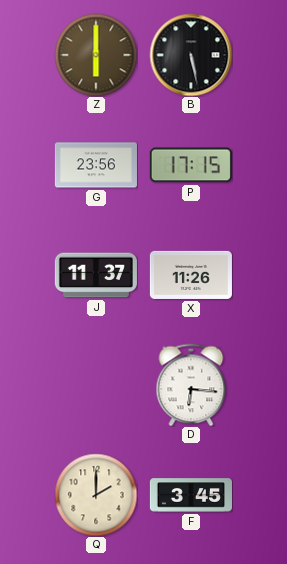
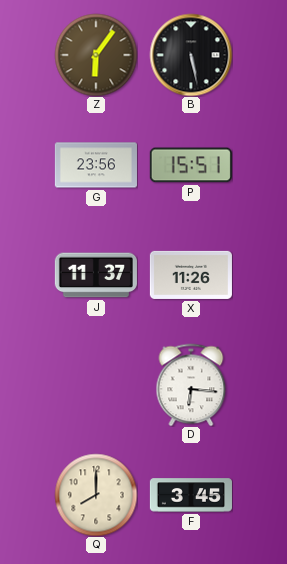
Z: 6:00 -> 6:06 (96, 55)
P: 17:15 -> 15:51 (191, 165)
Q: 2:00 -> 8:00 (96, 495)
